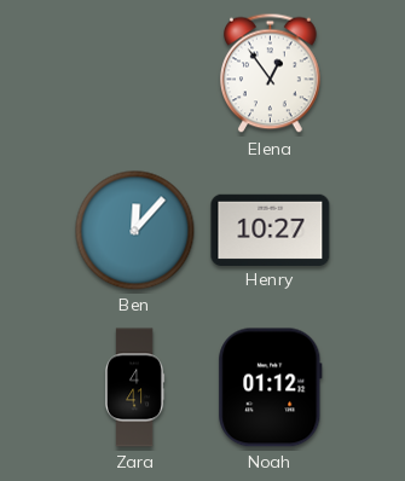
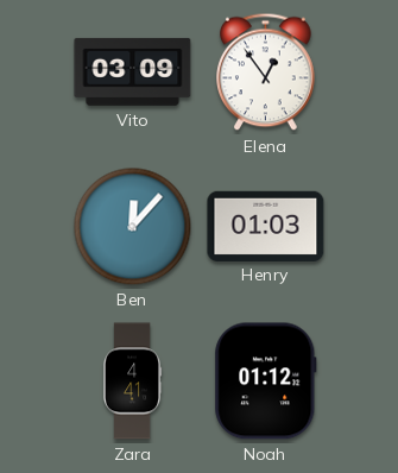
Vito: none -> 03:09 (133, 71)
Henry: 10:27 -> 01:03 (266, 226)
